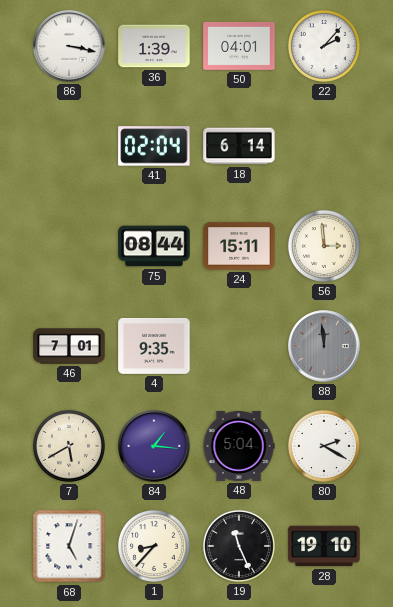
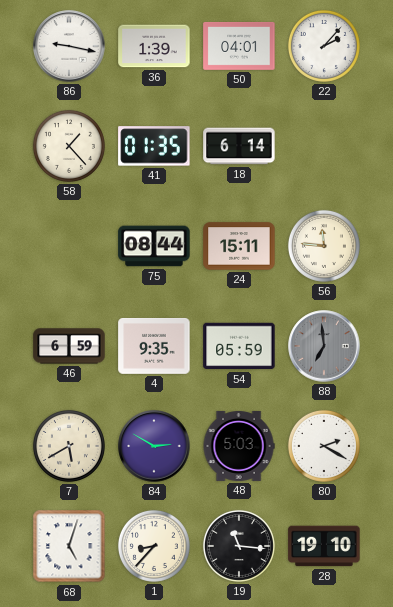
86: 3:17 -> 9:17 (69, 46)
58: none -> 1:23 (69, 146)
41: 02:04 -> 01:35 (154, 146)
56: 2:59 -> 11:46 (324, 246)
46: 7:01 -> 6:59 (69, 346)
54: none -> 05:59 (239, 346)
88: 11:59 -> 6:59 (324, 346)
84: 1:16 -> 2:50 (154, 446)
48: 5:04 -> 5:03 (239, 446)
19: 11:26 -> 11:16 (239, 546)
